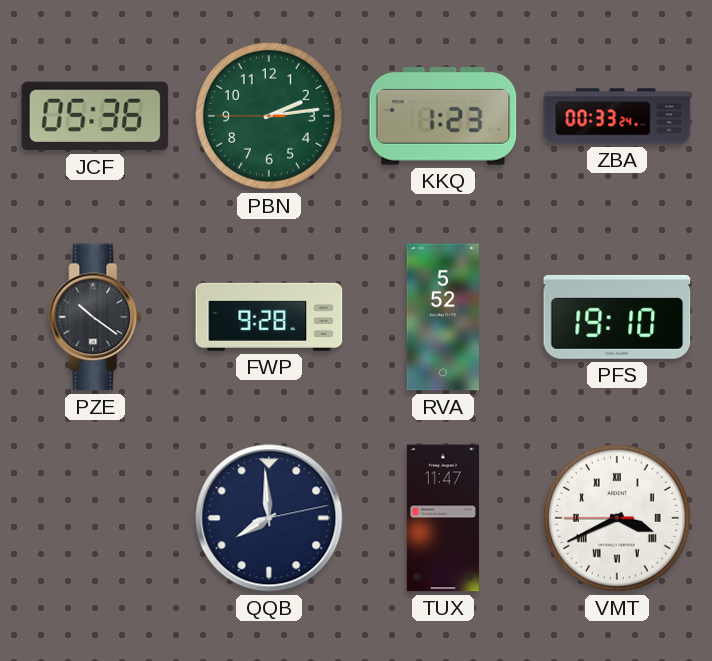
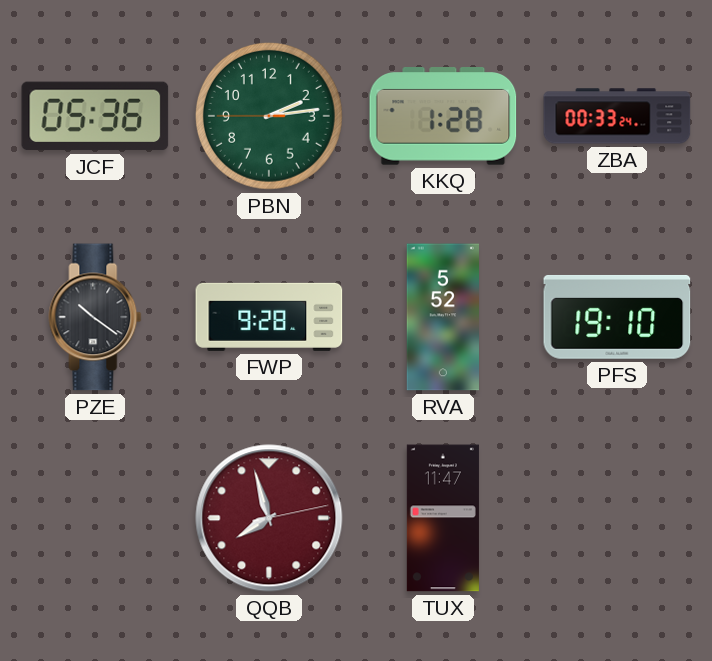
KKQ: 1:23 -> 1:28 (443, 116)
QQB: 7:59 -> 7:57 (269, 518)
QQB dial: navy -> burgundy (269, 518)
VMT: 3:40 -> none (617, 518)
